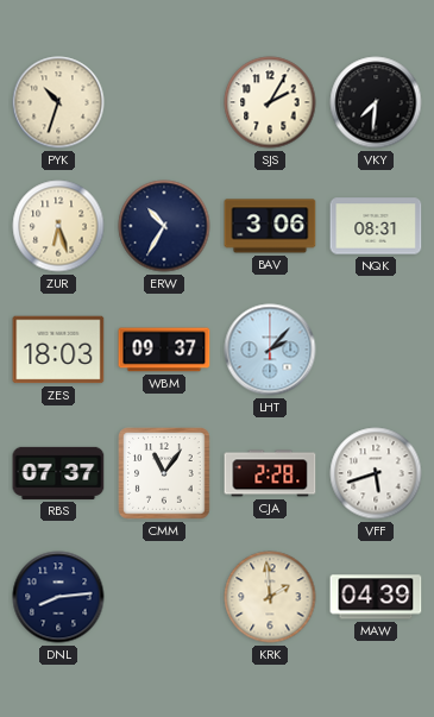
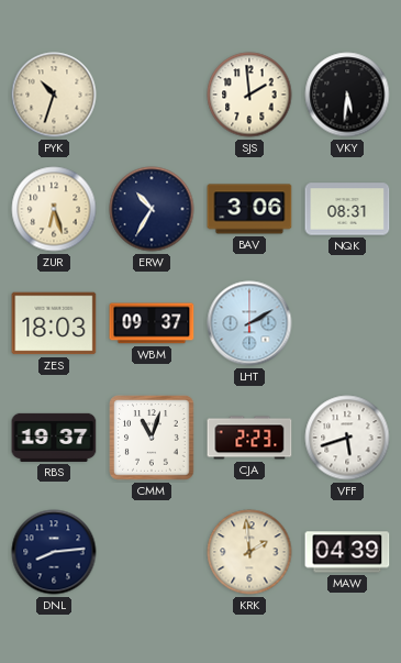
SJS: 2:05 -> 1:59 (249, 95)
VKY: 7:31 -> 5:31 (347, 95)
LHT: 2:07 -> 2:10 (249, 323)
RBS: 07:37 -> 19:37 (54, 438)
CMM: 11:06 -> 11:03 (152, 438)
CJA: 2:28 -> 2:23 (249, 438)
